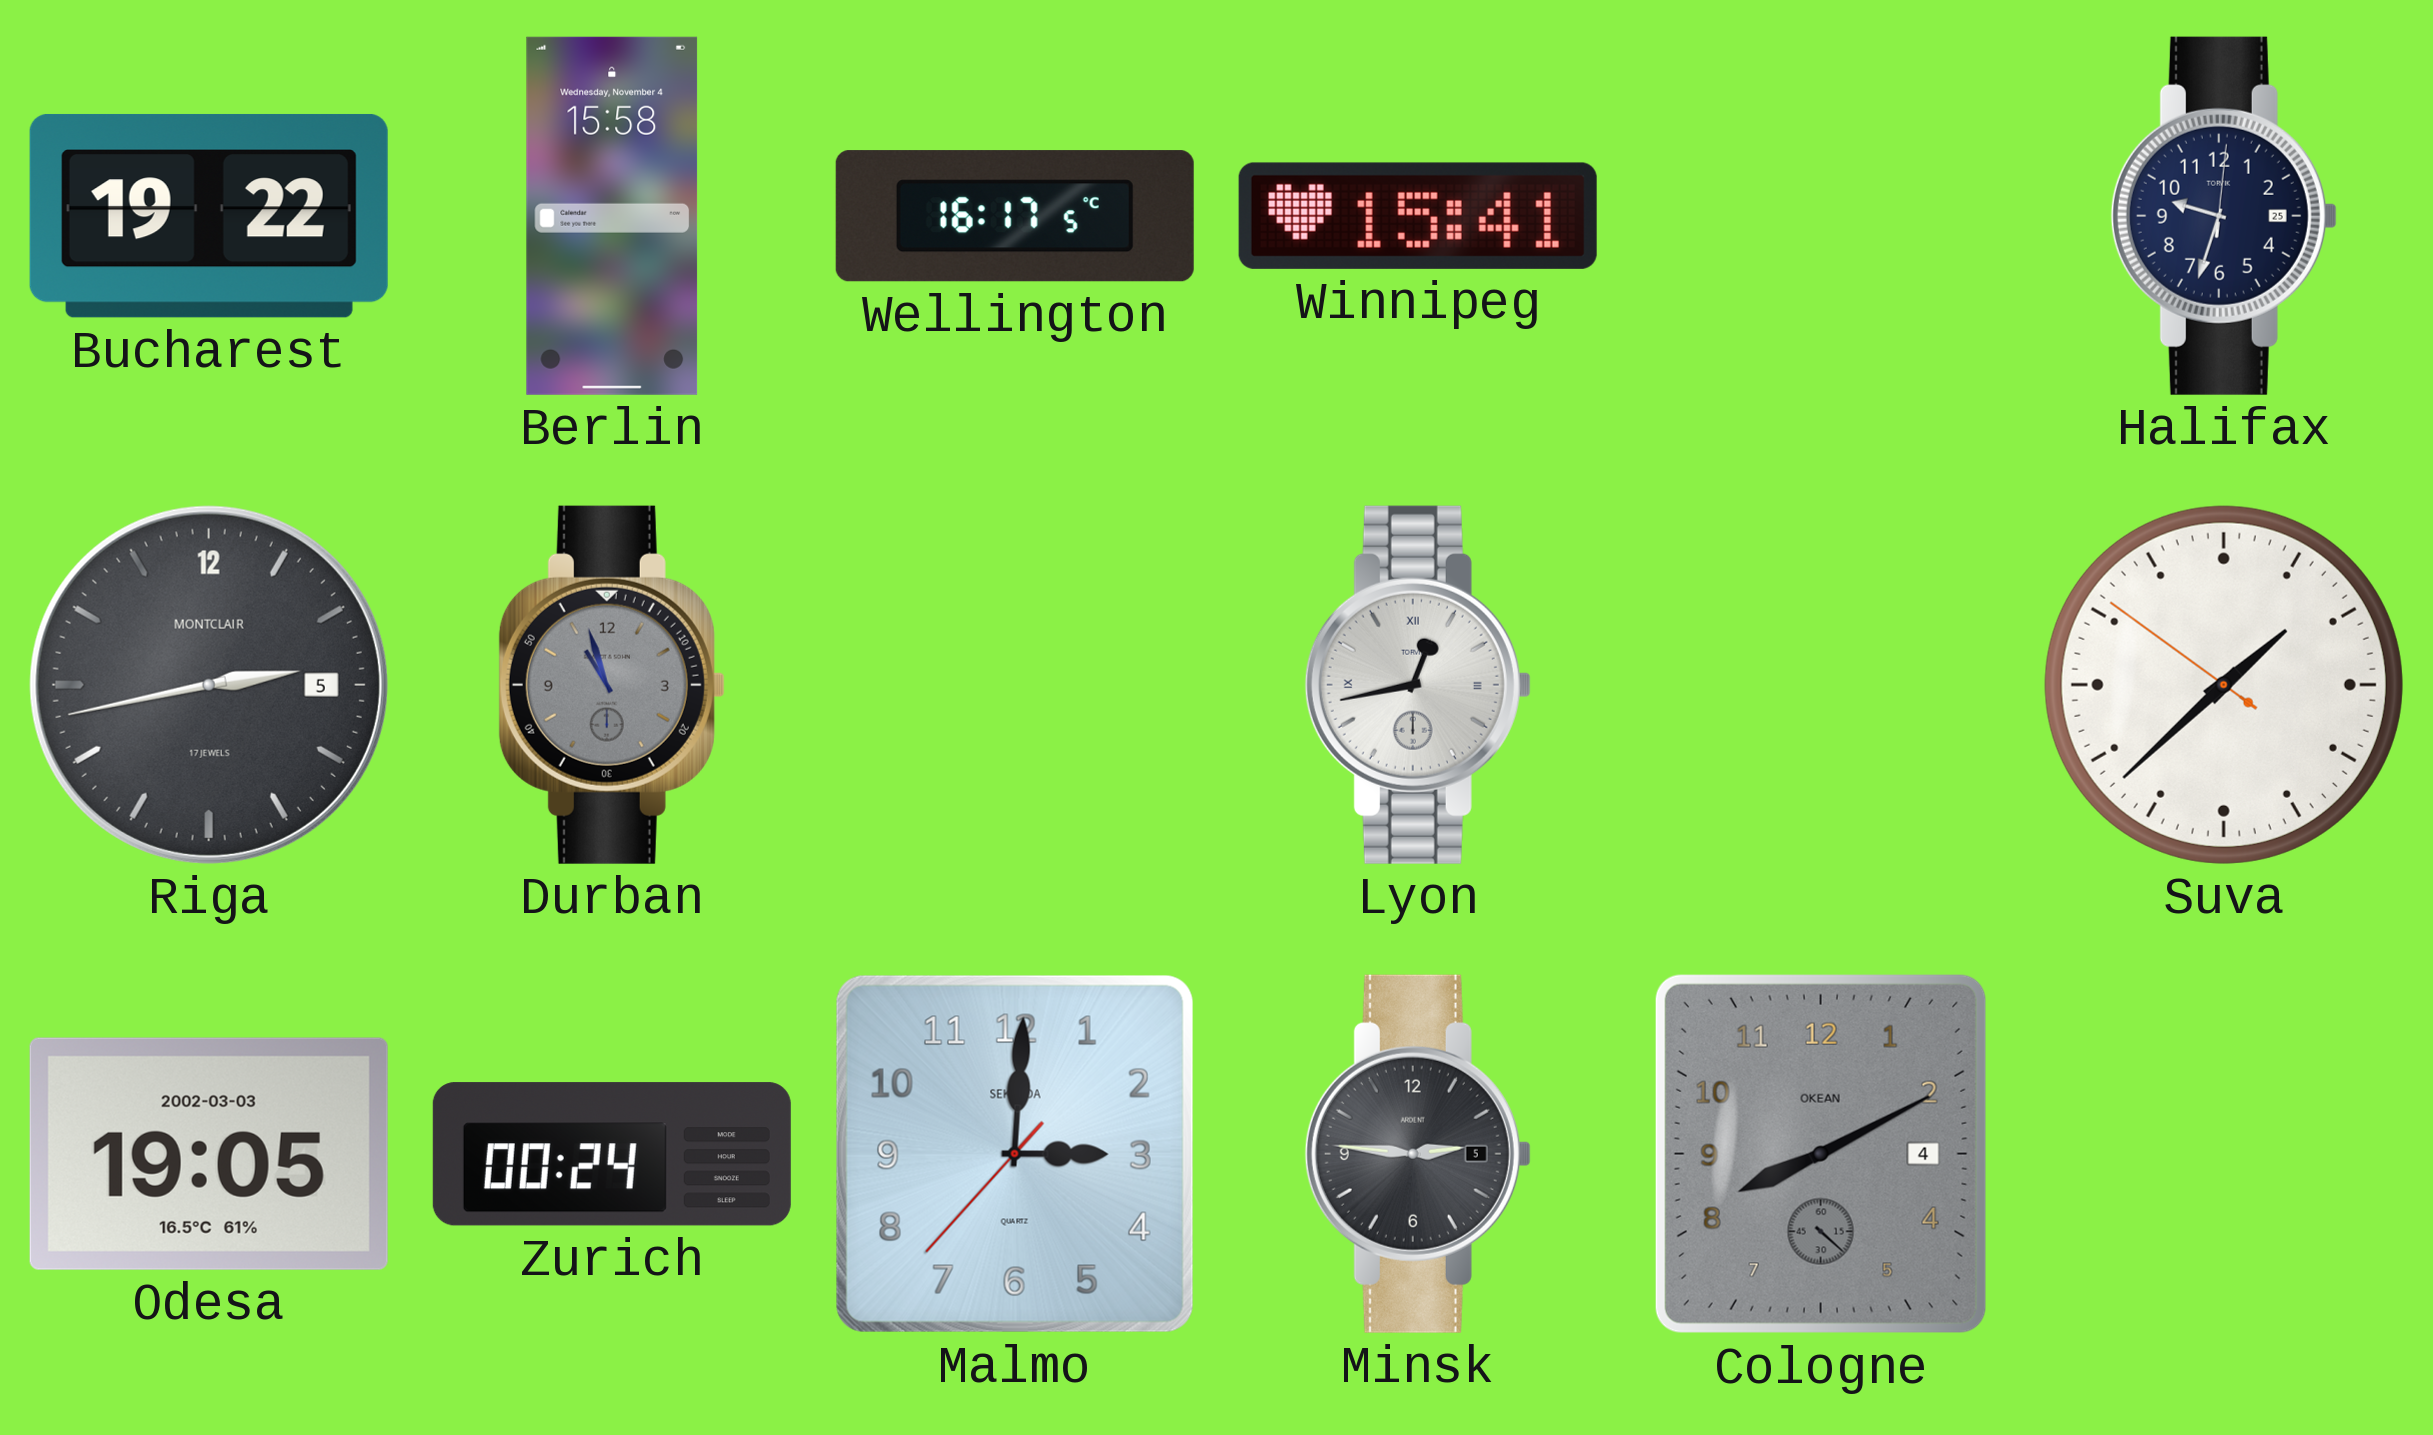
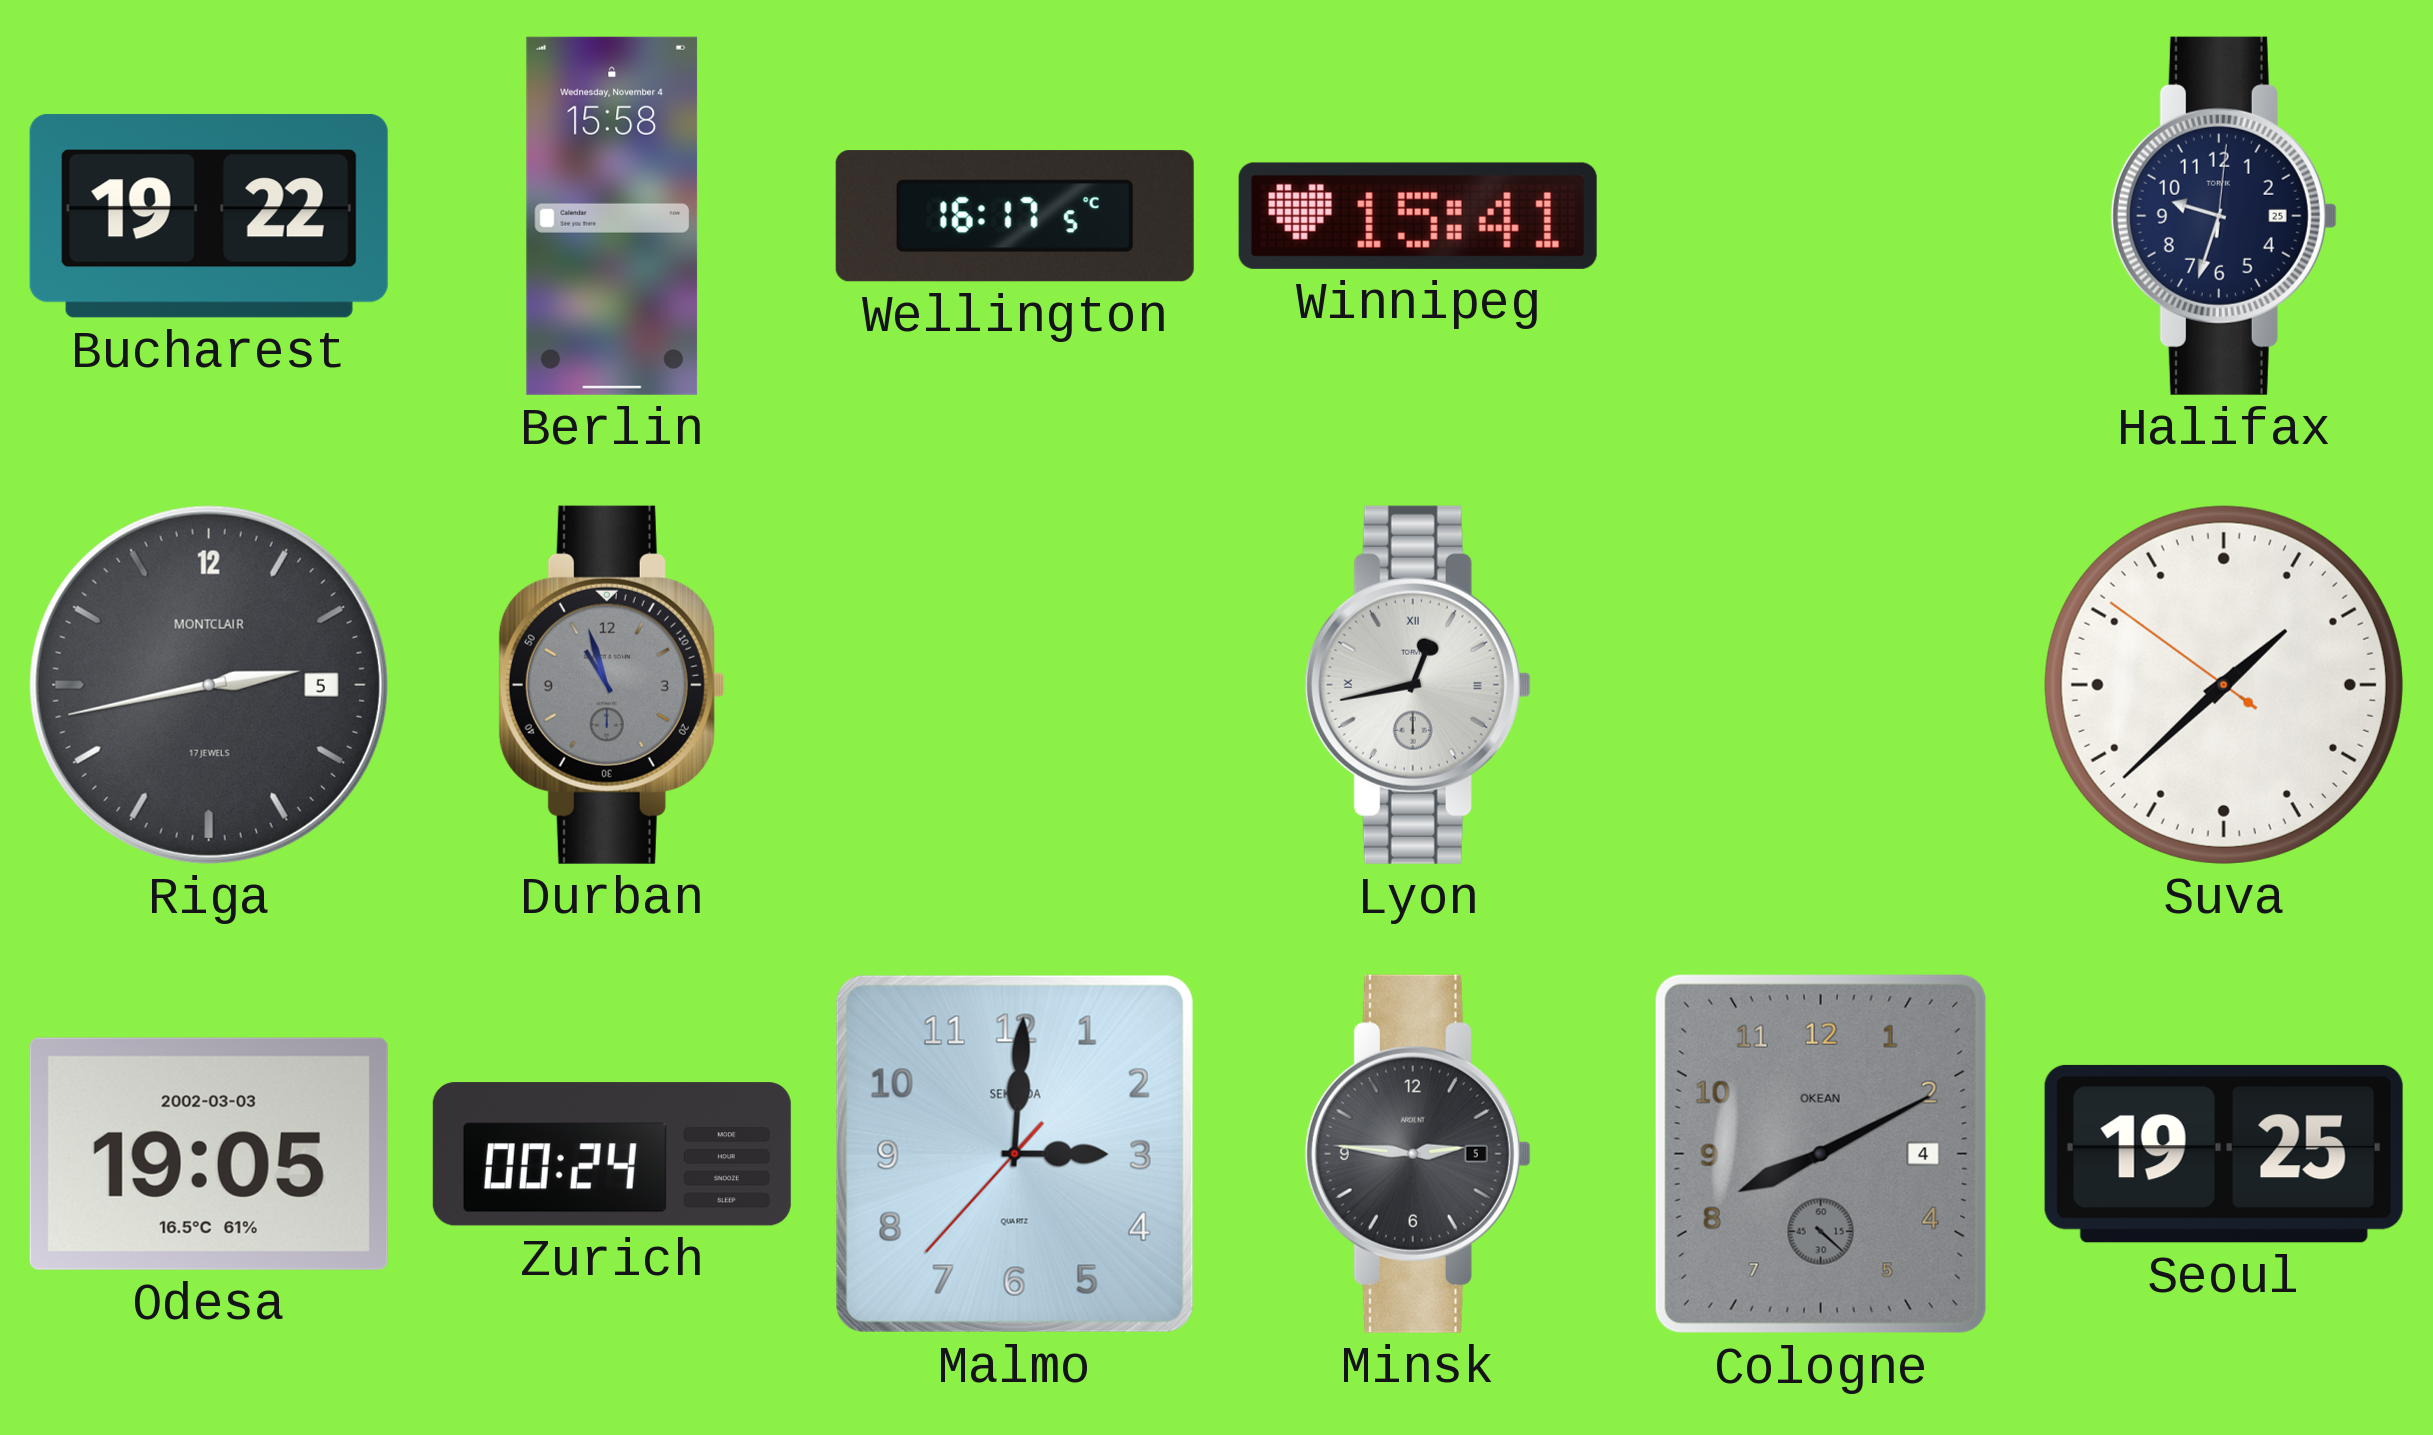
Seoul: none -> 19:25 (2224, 1154)
